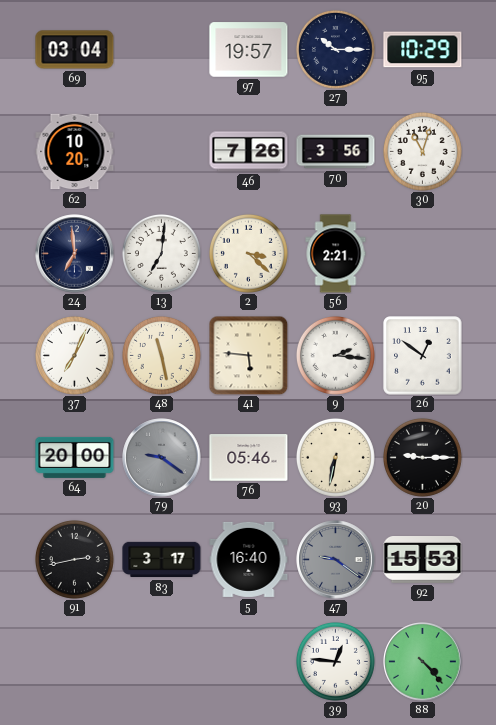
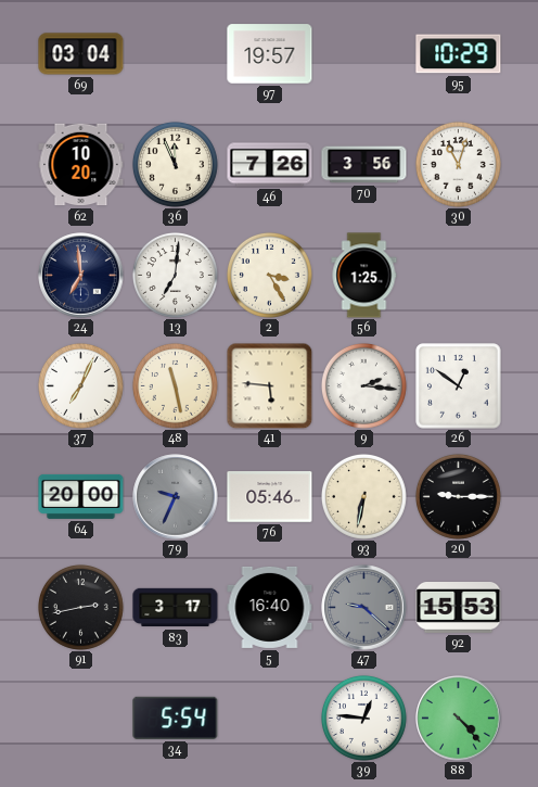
27: 10:15 -> none (335, 49)
36: none -> 11:56 (175, 164)
2: 3:22 -> 3:25 (269, 275)
56: 2:21 -> 1:25 (364, 276)
79: 9:21 -> 9:34 (176, 497)
47: 9:21 -> 9:22 (364, 608)
34: none -> 5:54 (176, 718)
